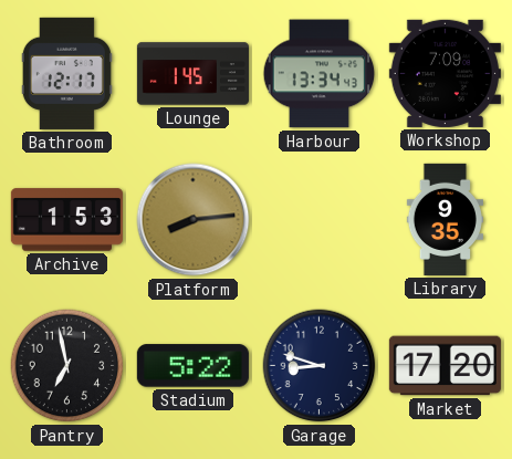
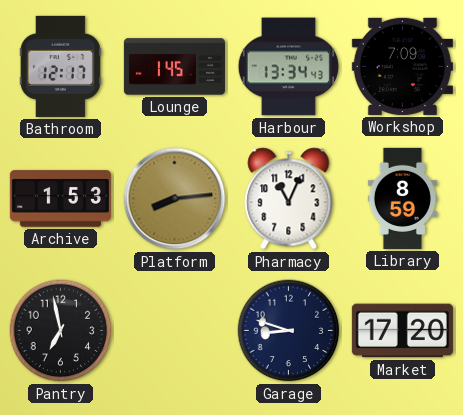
Pharmacy: none -> 11:04 (289, 199)
Library: 9:35 -> 8:59 (402, 198)
Stadium: 5:22 -> none (192, 366)
